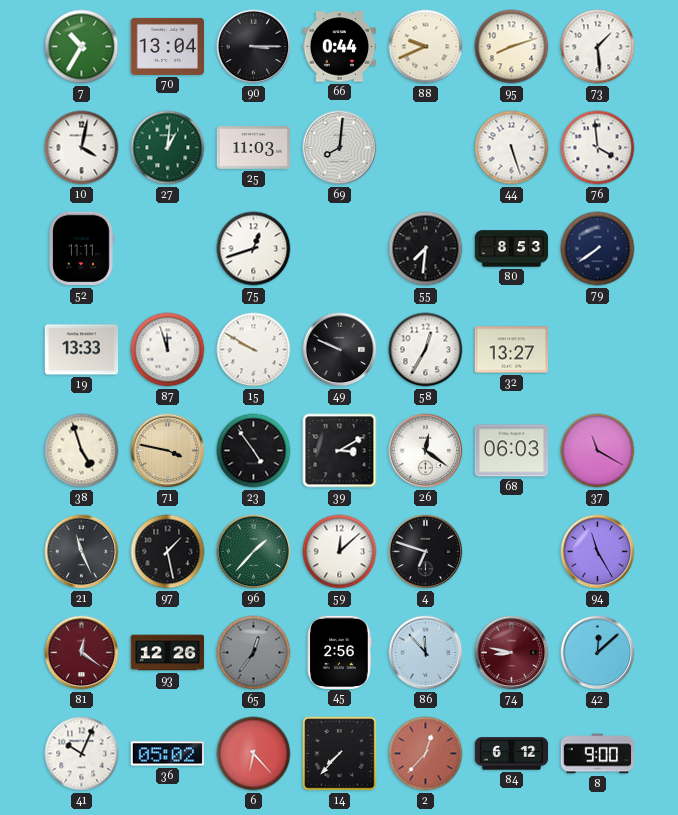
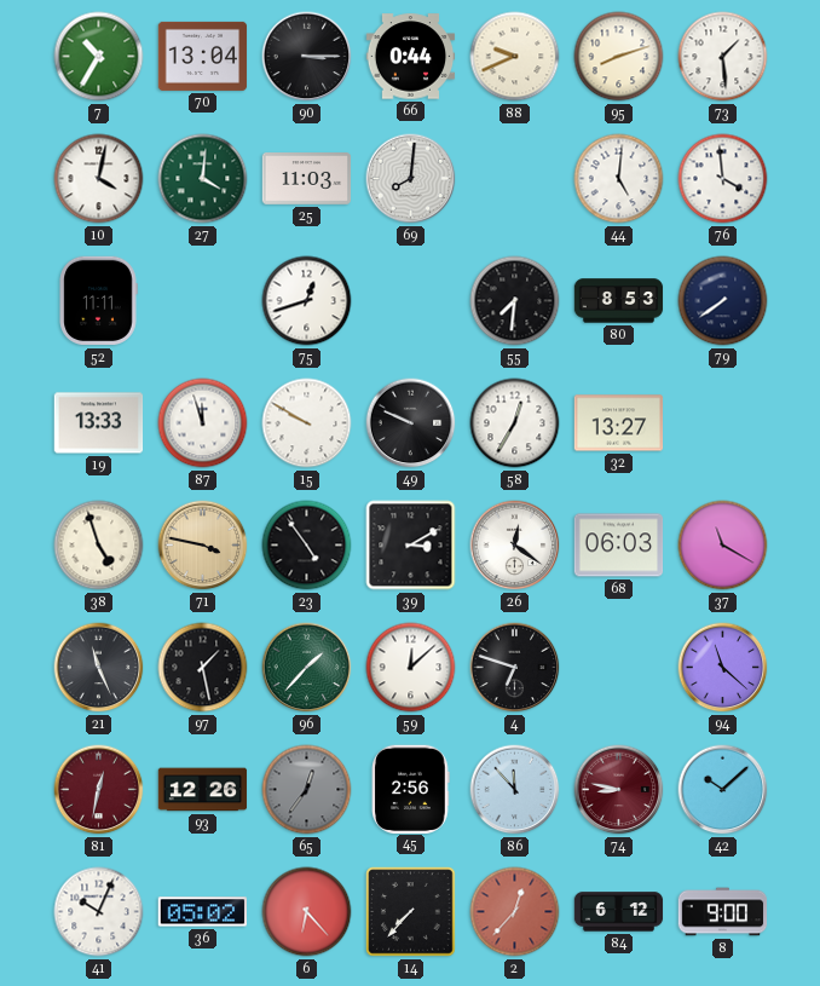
27: 1:01 -> 4:01 (203, 179)
44: 5:27 -> 5:01 (619, 179)
94: 11:25 -> 11:22 (723, 668)
81: 12:21 -> 12:32 (99, 790)
42: 12:08 -> 10:08 (723, 790)
